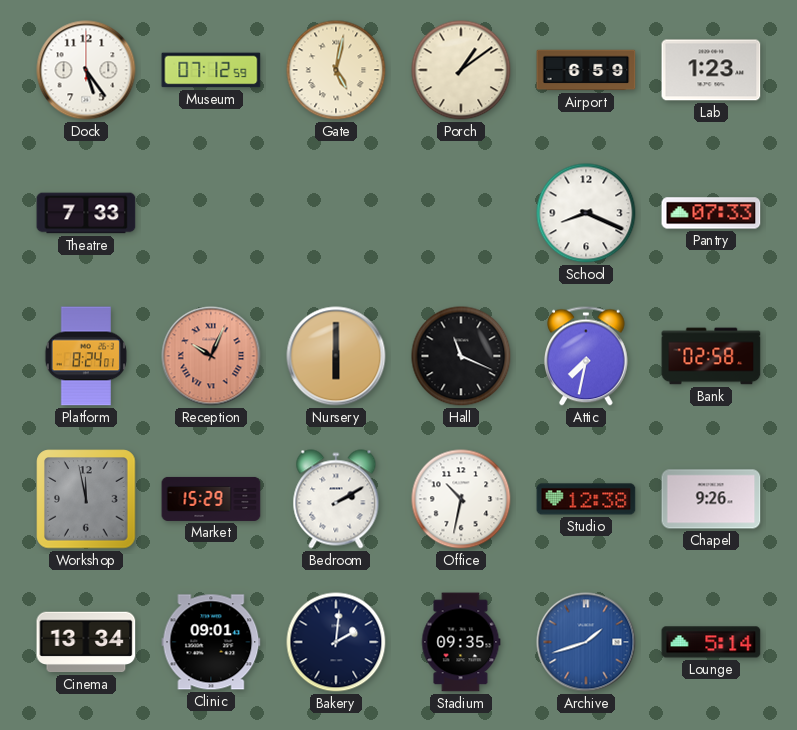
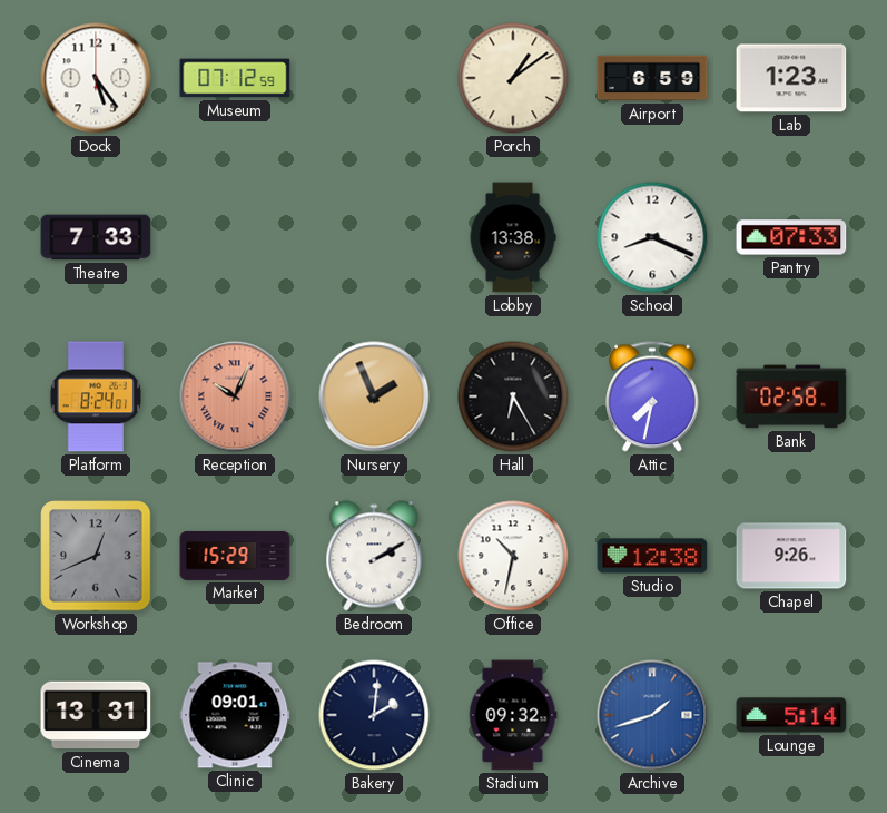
Gate: 5:02 -> none (336, 70)
Lobby: none -> 13:38 (513, 237)
Nursery: 6:00 -> 1:56 (374, 396)
Hall: 11:19 -> 6:25 (513, 396)
Workshop: 11:58 -> 12:41 (96, 556)
Cinema: 13:34 -> 13:31 (96, 715)
Stadium: 09:35 -> 09:32 (513, 715)
